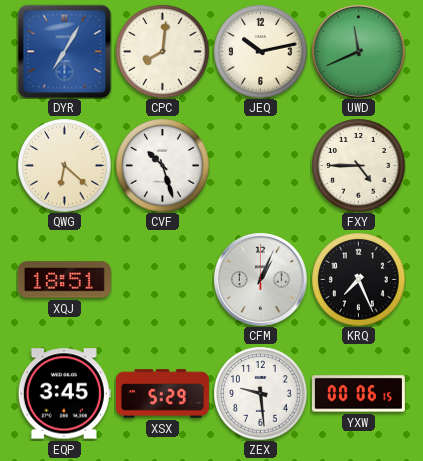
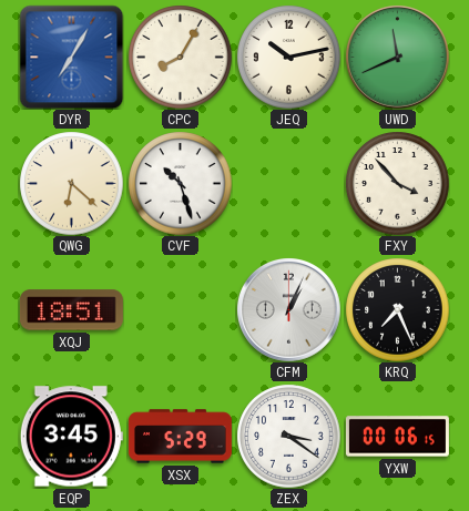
CPC: 8:01 -> 8:05 (180, 57)
FXY: 4:45 -> 3:53 (397, 183)
ZEX: 9:29 -> 3:21 (288, 436)
